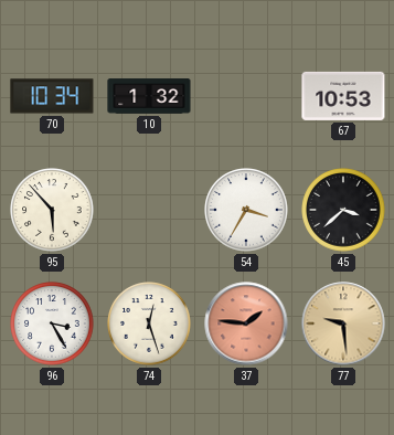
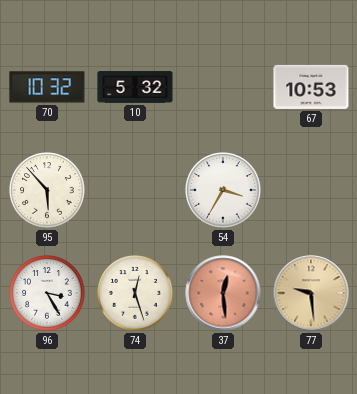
70: 10:34 -> 10:32 (47, 87)
10: 1:32 -> 5:32 (135, 87)
45: 3:38 -> none (343, 210)
37: 1:46 -> 12:29 (223, 293)
